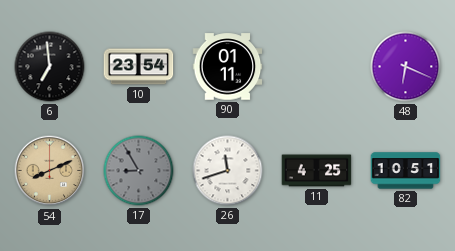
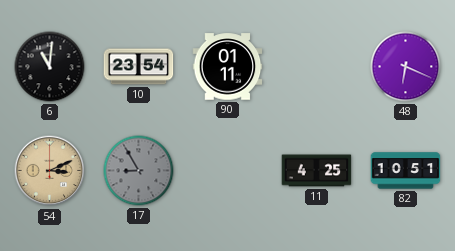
6: 6:59 -> 11:01 (50, 67)
54: 8:11 -> 3:11 (50, 171)
26: 11:42 -> none (228, 171)
